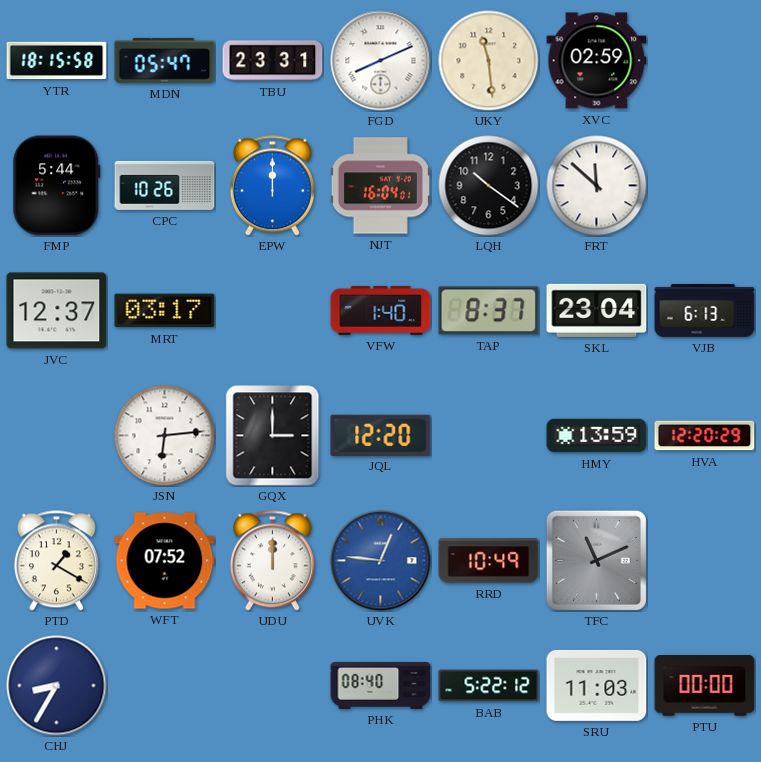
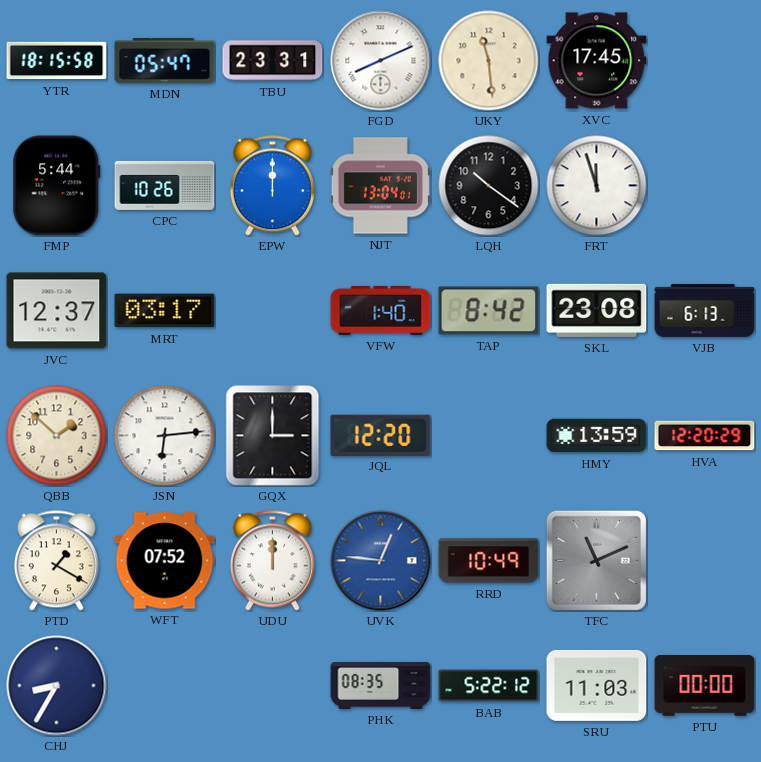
XVC: 02:59 -> 17:45 (597, 61)
NJT: 16:04 -> 13:04 (380, 186)
FRT: 11:52 -> 11:57 (597, 186)
TAP: 8:37 -> 8:42 (489, 311)
SKL: 23:04 -> 23:08 (597, 310)
QBB: none -> 1:52 (57, 436)
PHK: 08:40 -> 08:35 (381, 685)
